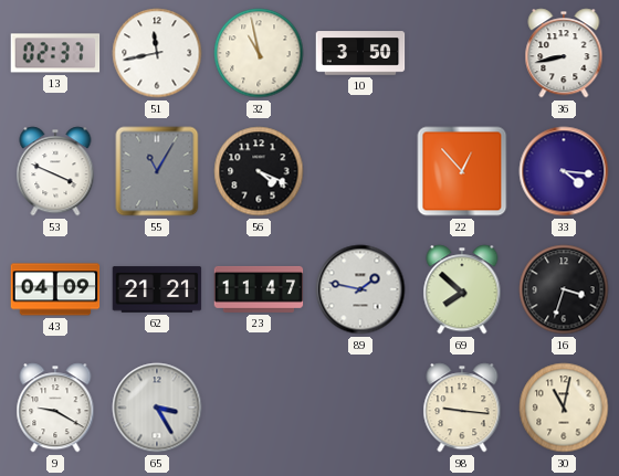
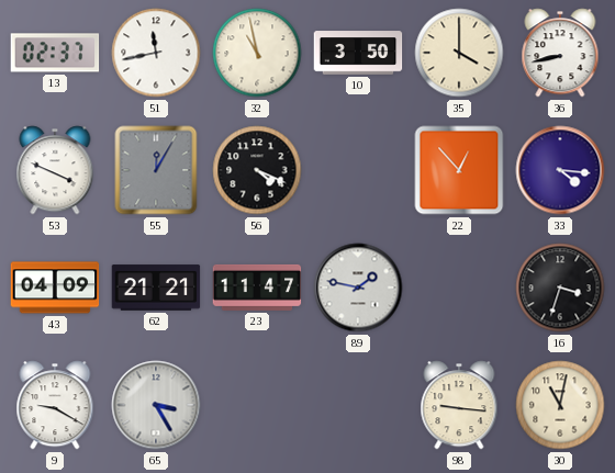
35: none -> 4:00 (459, 53)
55: 11:05 -> 12:05 (156, 170)
69: 7:52 -> none (462, 289)
